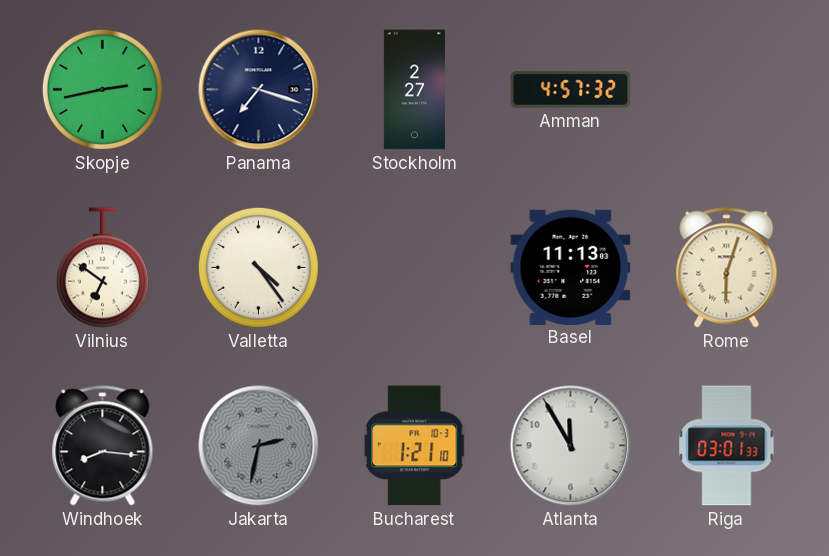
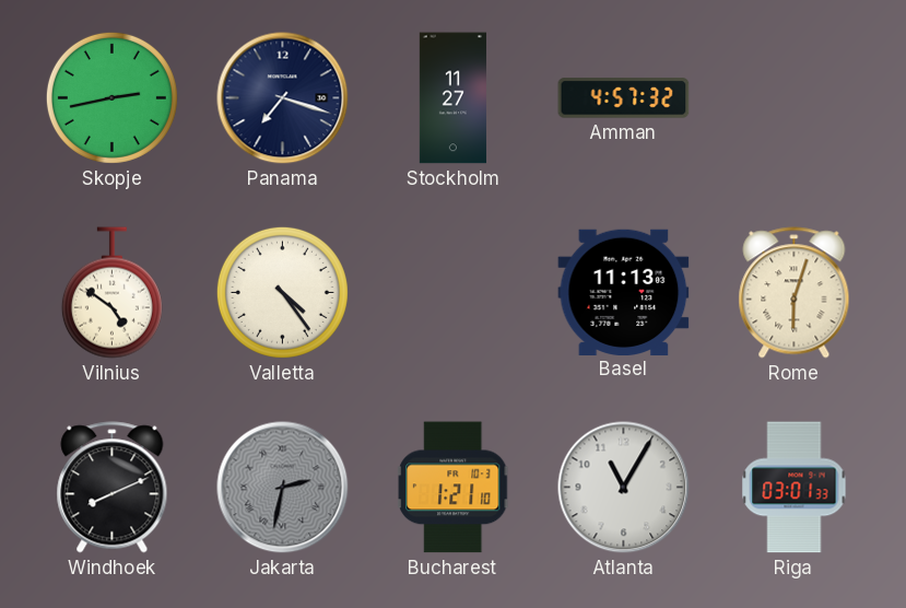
Stockholm: 2:27 -> 11:27 (452, 98)
Vilnius: 6:51 -> 4:51 (111, 293)
Windhoek: 8:16 -> 8:11 (113, 488)
Atlanta: 11:55 -> 11:05 (624, 488)
